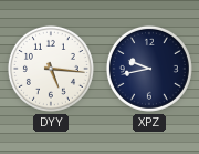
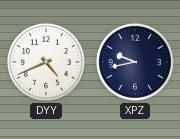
DYY: 5:16 -> 4:41 (46, 62)
